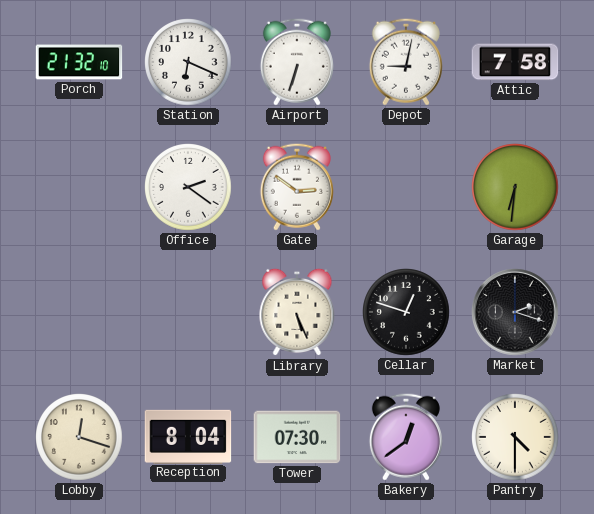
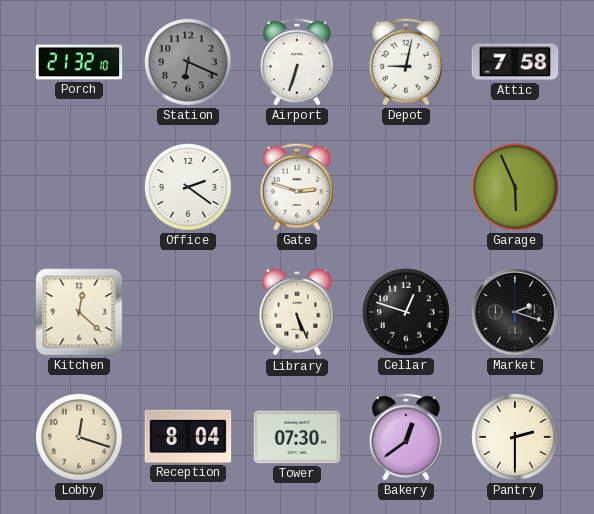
Station dial: white -> grey (188, 62)
Gate: 2:51 -> 2:48 (297, 187)
Garage: 6:31 -> 5:56 (515, 187)
Kitchen: none -> 12:22 (79, 312)
Pantry: 4:30 -> 2:30 (515, 437)
